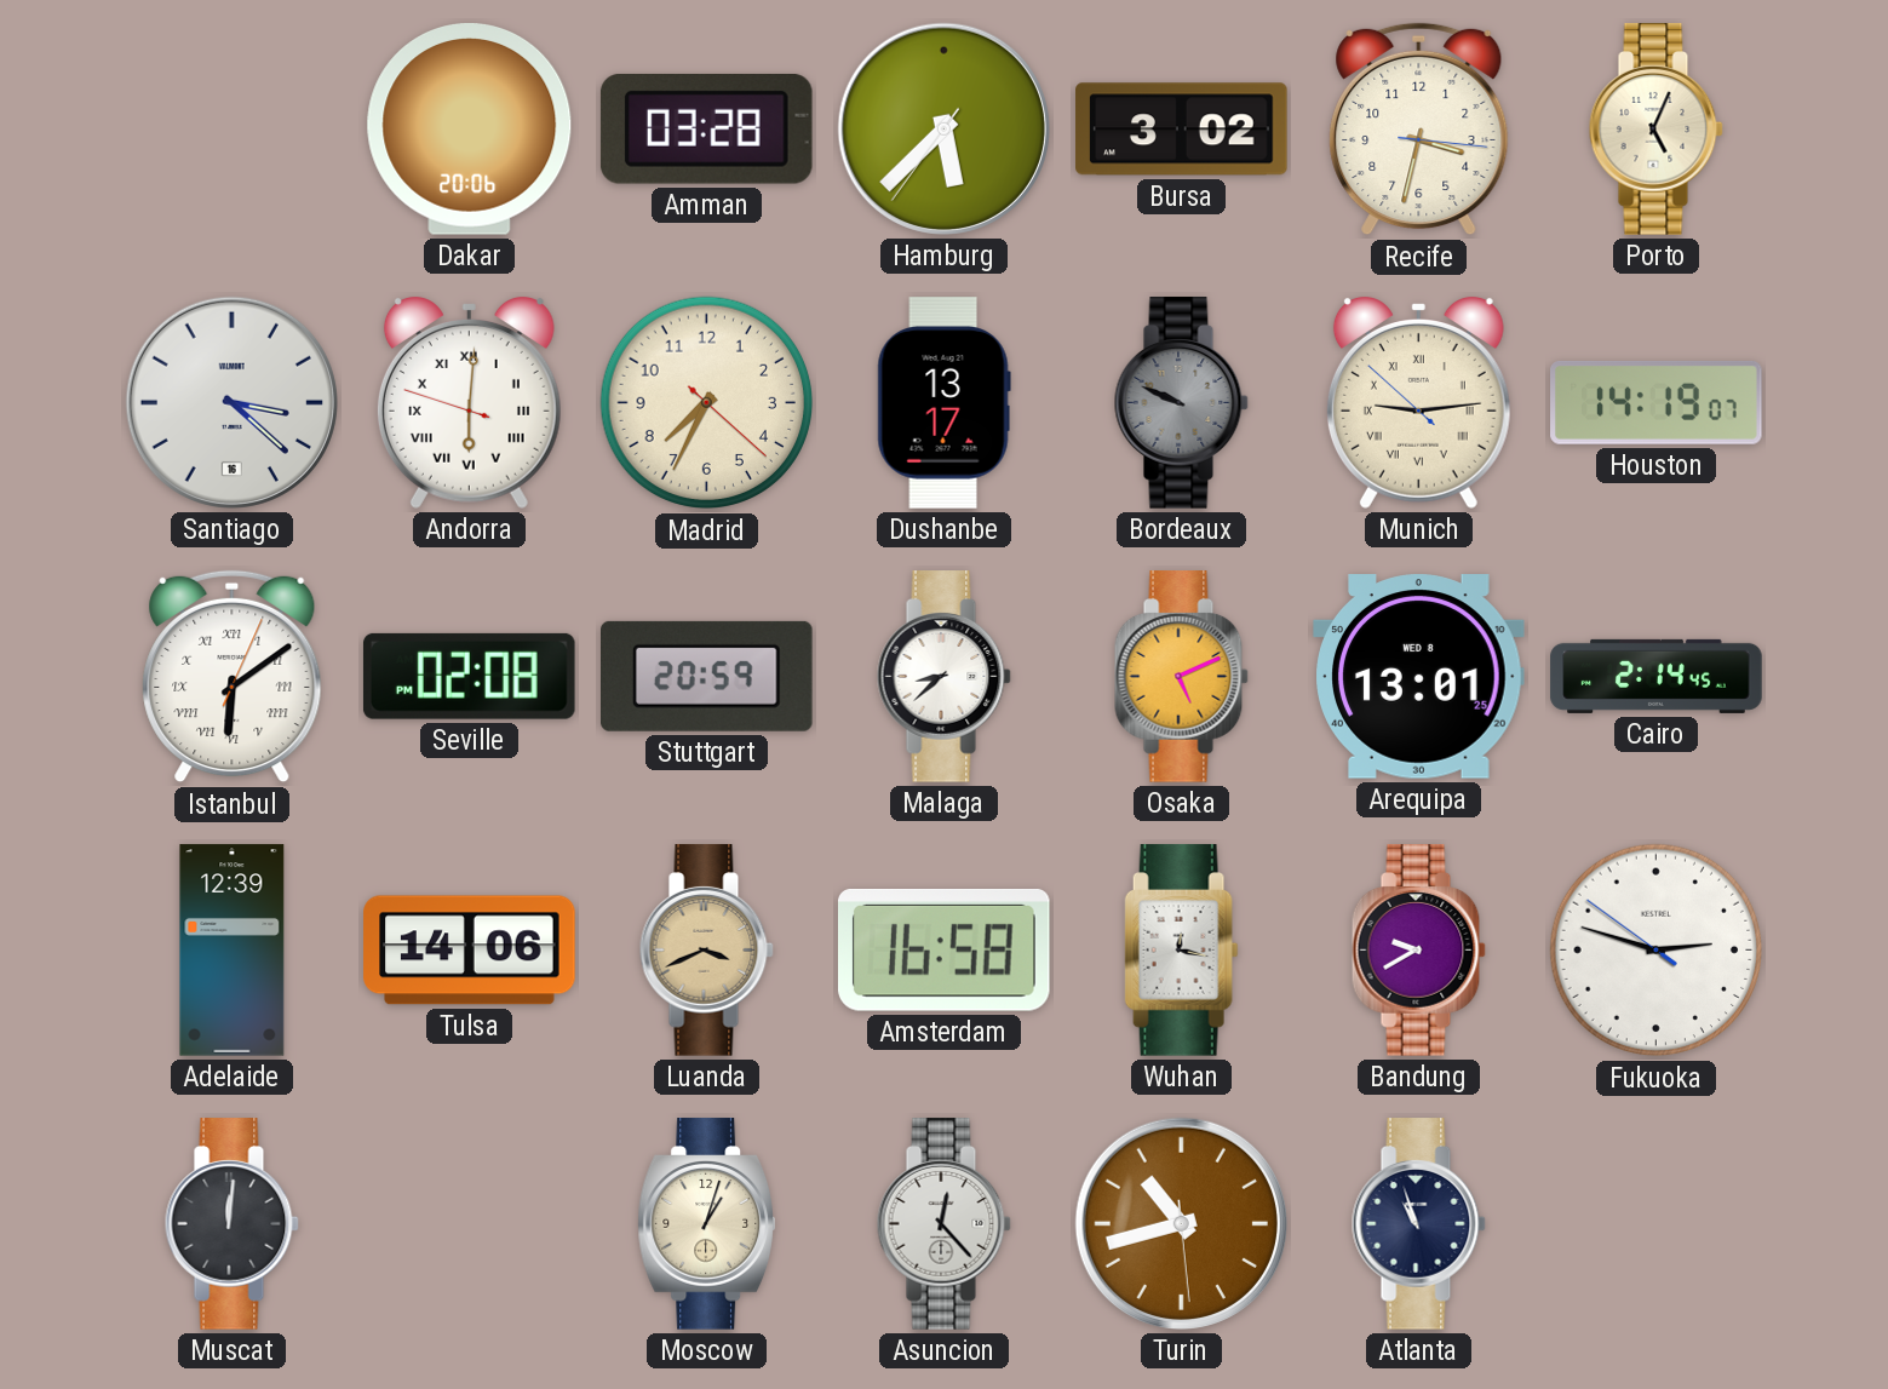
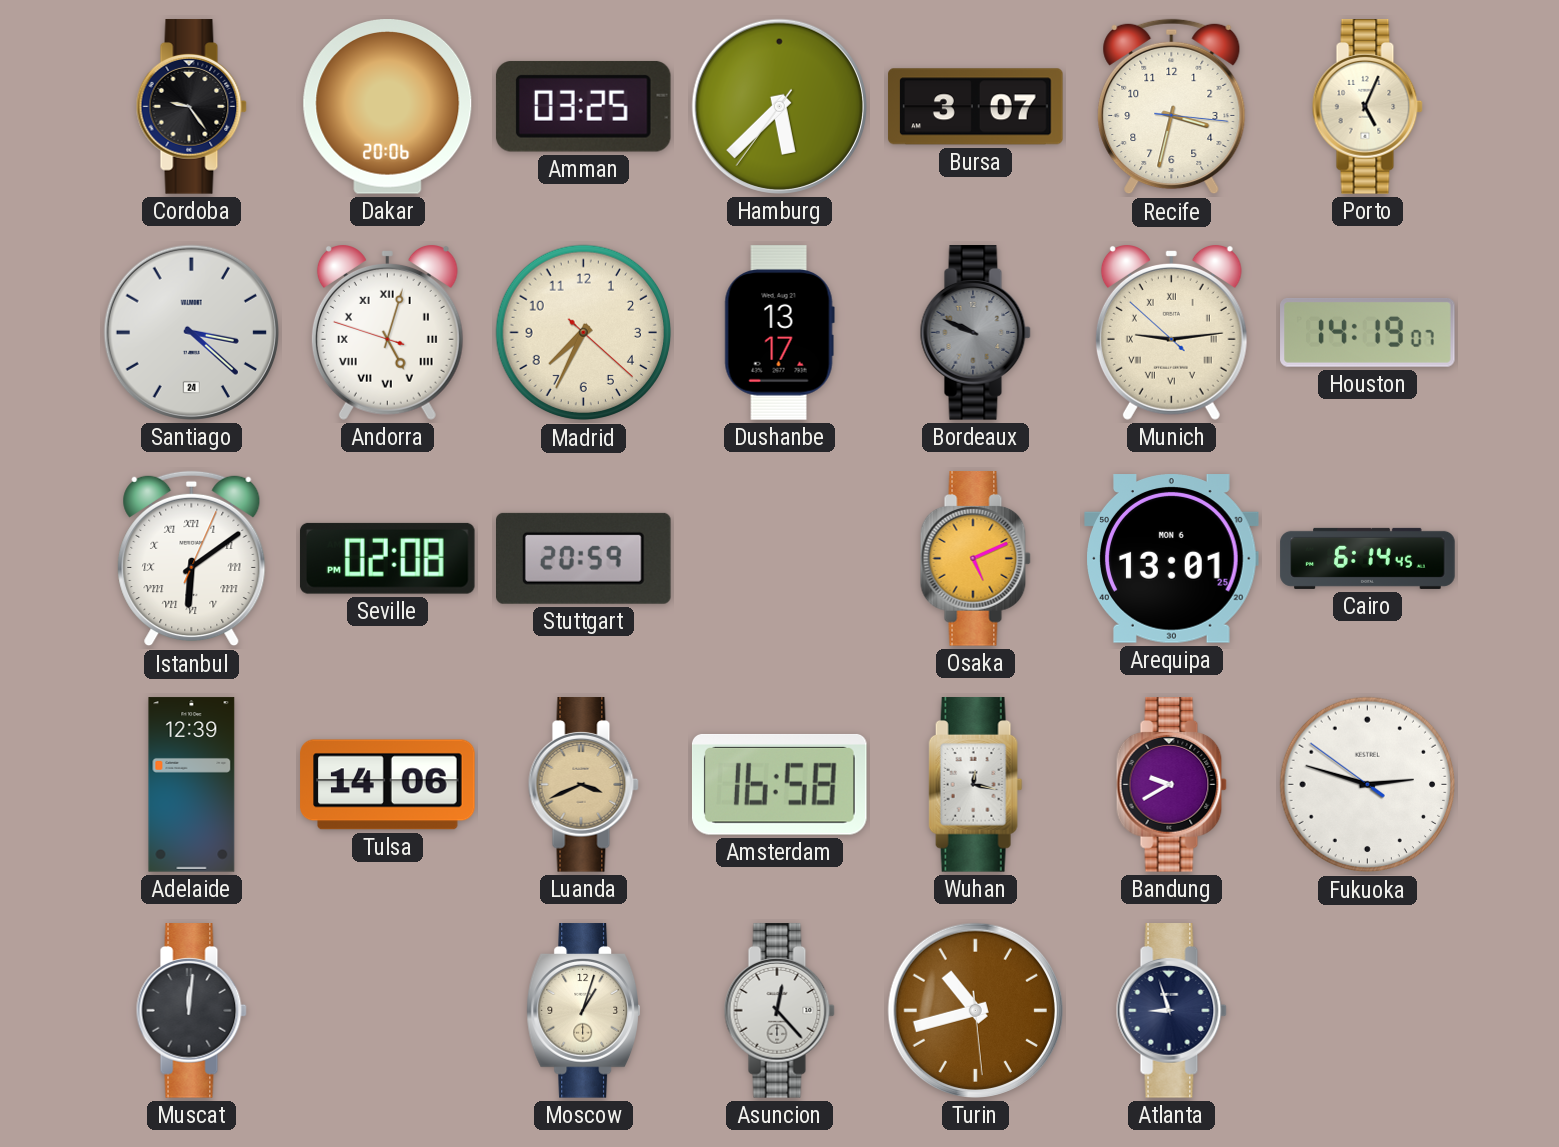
Cordoba: none -> 9:24 (191, 107)
Amman: 03:28 -> 03:25 (583, 106)
Bursa: 3:02 -> 3:07 (976, 107)
Santiago date: 16 -> 24 (191, 332)
Andorra: 6:00 -> 5:02 (387, 333)
Malaga: 8:38 -> none (943, 677)
Arequipa date: WED 8 -> MON 6 (1172, 559)
Cairo: 2:14 -> 6:14 (1368, 558)
Atlanta: 10:57 -> 8:57 (1171, 1011)
